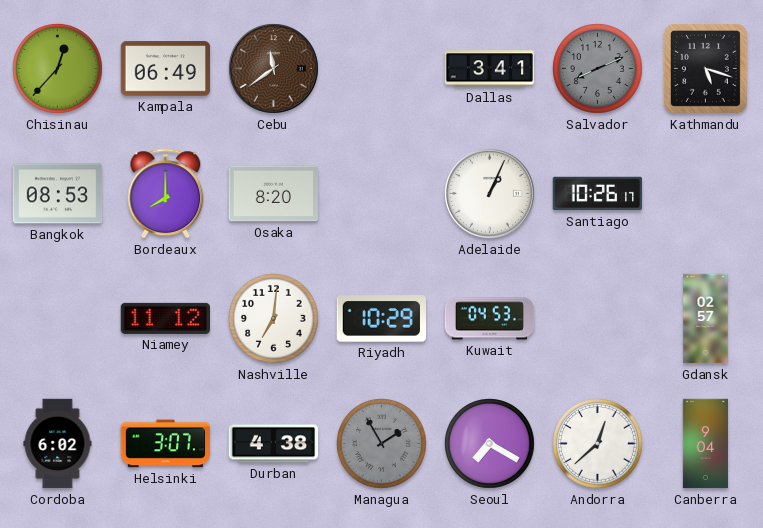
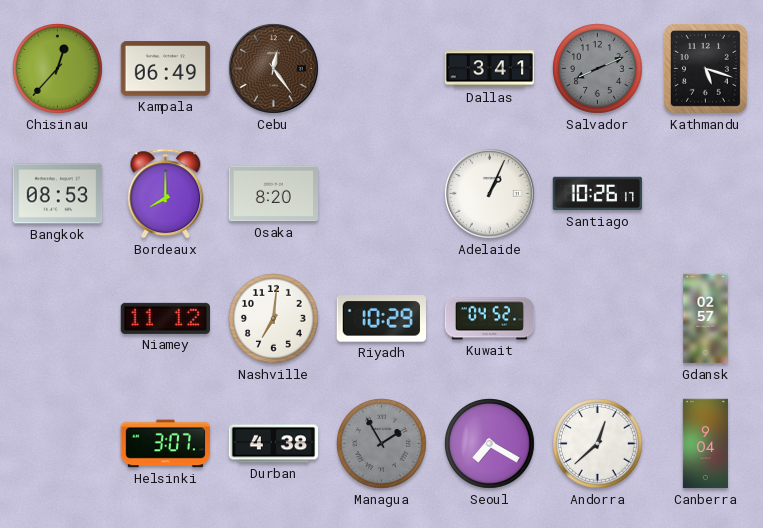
Cebu: 11:39 -> 12:24 (274, 69)
Kuwait: 04:53 -> 04:52 (490, 319)
Cordoba: 6:02 -> none (58, 444)
